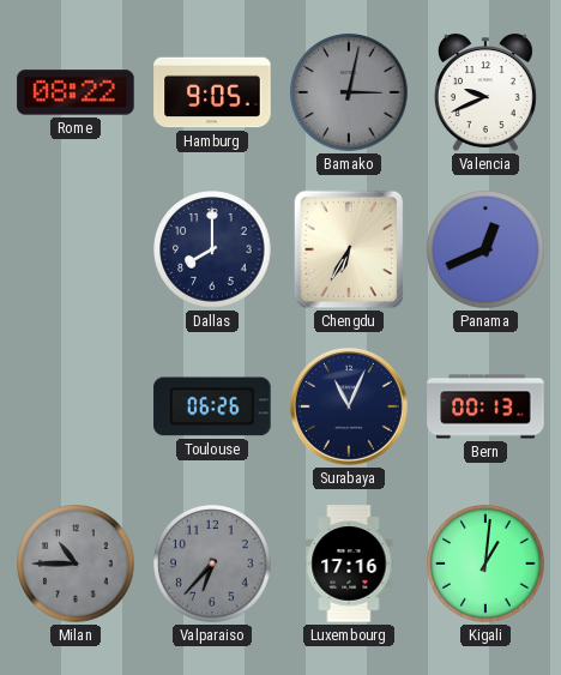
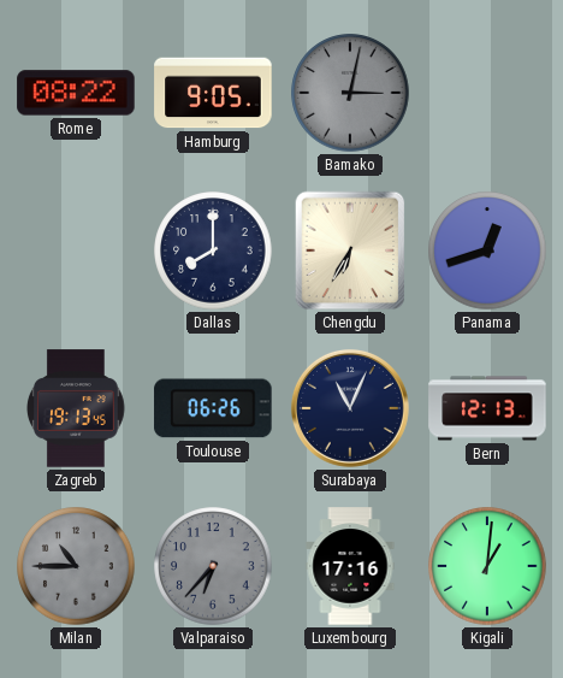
Valencia: 9:41 -> none (485, 92)
Panama: 12:41 -> 12:42 (487, 250)
Zagreb: none -> 19:13 (77, 408)
Bern: 00:13 -> 12:13 (487, 408)
